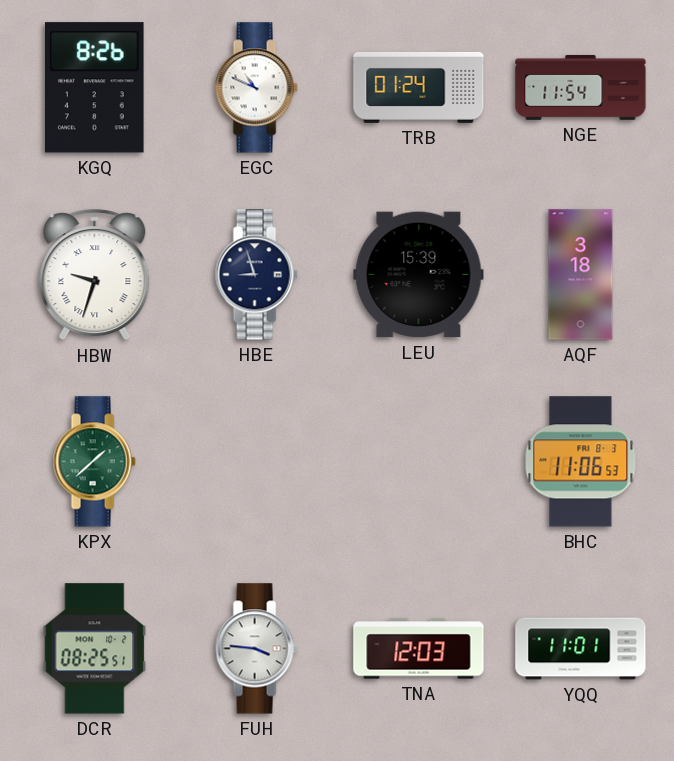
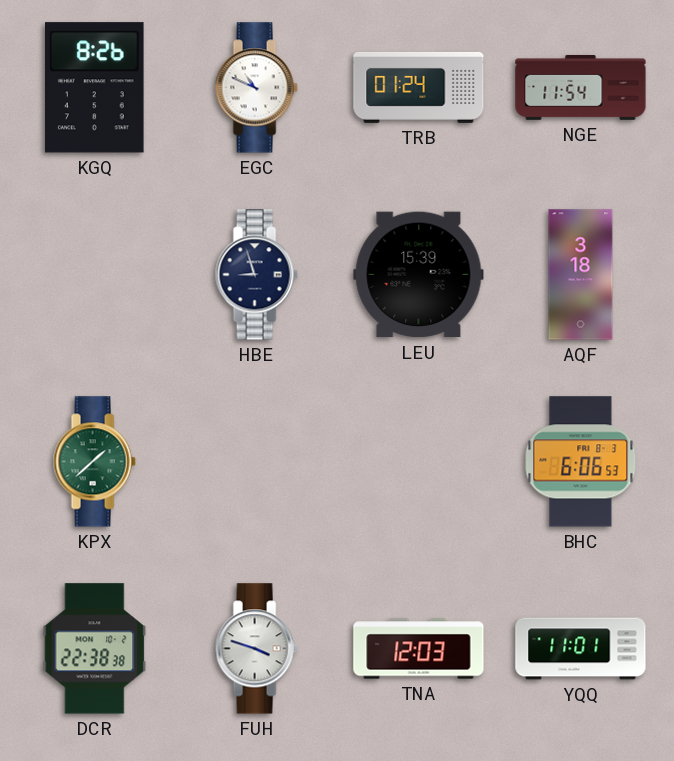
HBW: 9:33 -> none (95, 275)
BHC: 11:06 -> 6:06 (581, 462)
DCR: 08:25 -> 22:38 (95, 649)
FUH: 3:46 -> 3:48 (256, 649)
